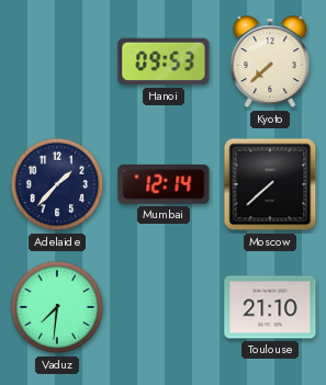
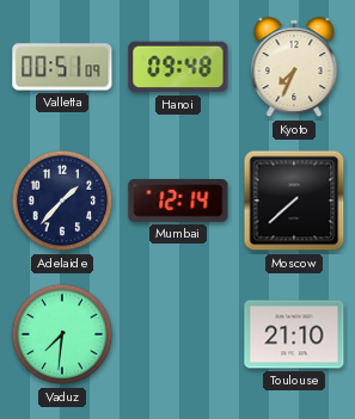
Valletta: none -> 00:51 (62, 67)
Hanoi: 09:53 -> 09:48 (178, 67)
Kyoto: 7:38 -> 7:34 (294, 68)
